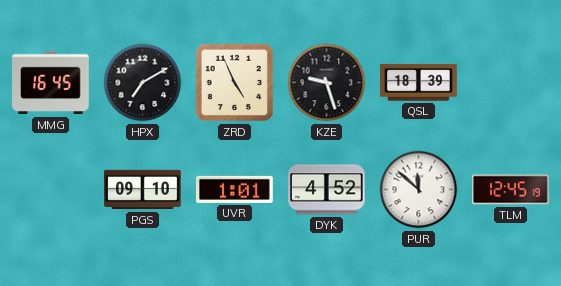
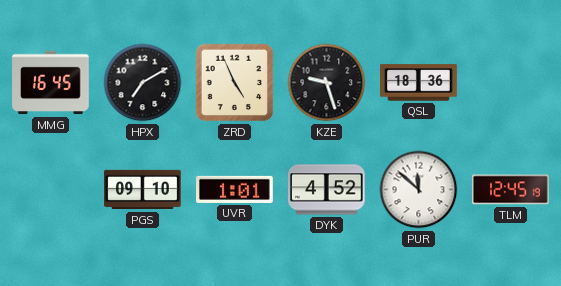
QSL: 18:39 -> 18:36 (419, 83)
